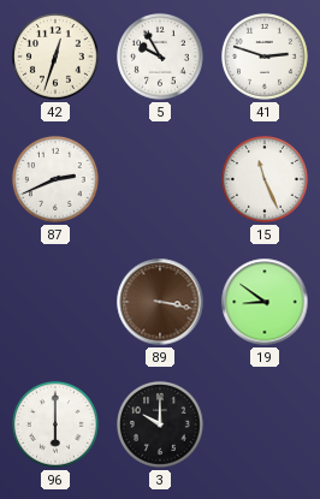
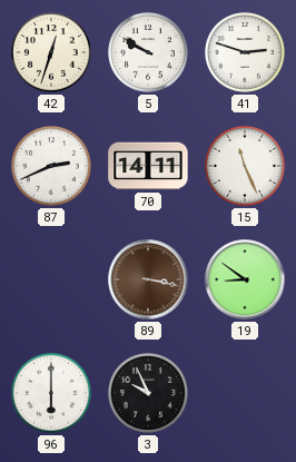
5: 9:55 -> 9:50 (149, 53)
70: none -> 14:11 (148, 166)
3: 10:00 -> 9:56 (149, 394)
